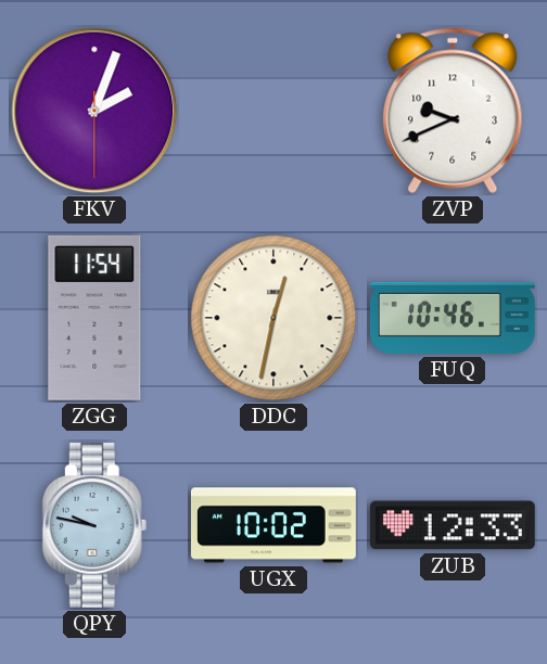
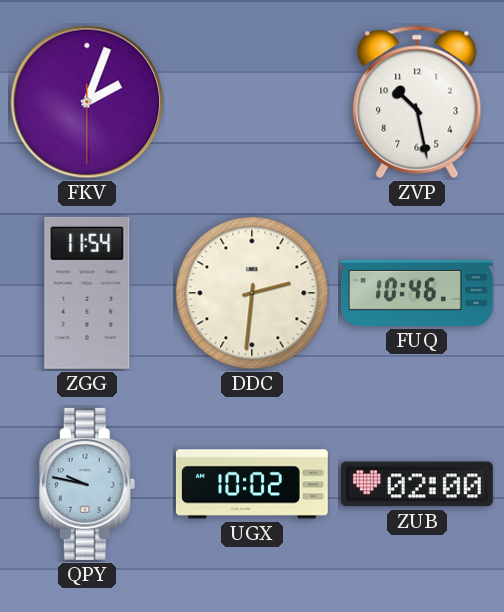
ZVP: 9:41 -> 10:28 (417, 102)
DDC: 12:32 -> 2:31 (252, 293)
ZUB: 12:33 -> 02:00 (417, 484)
